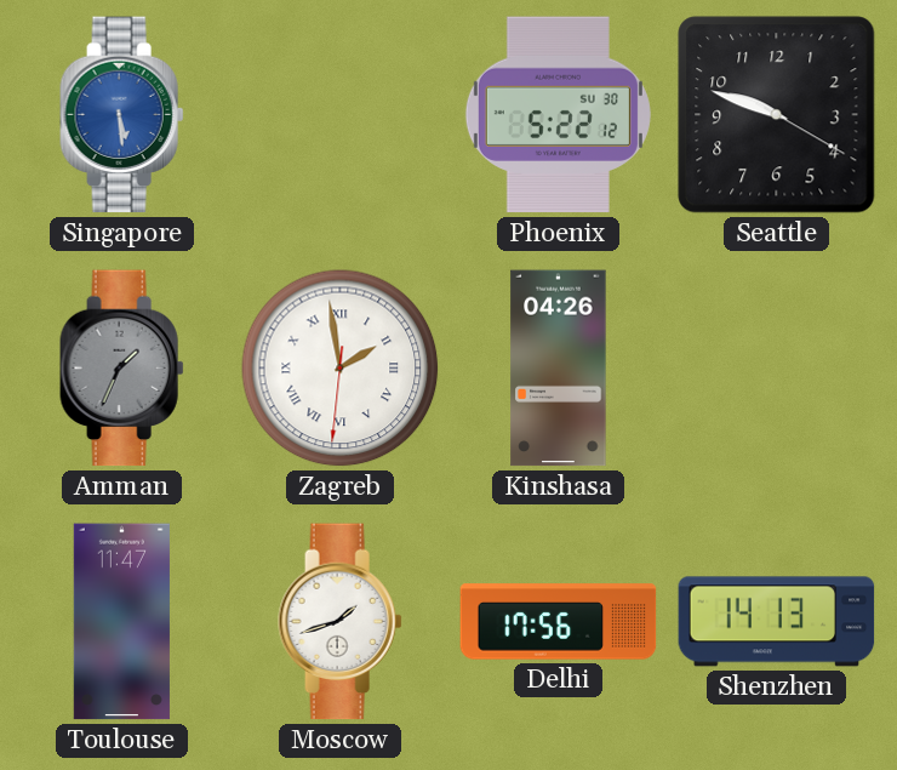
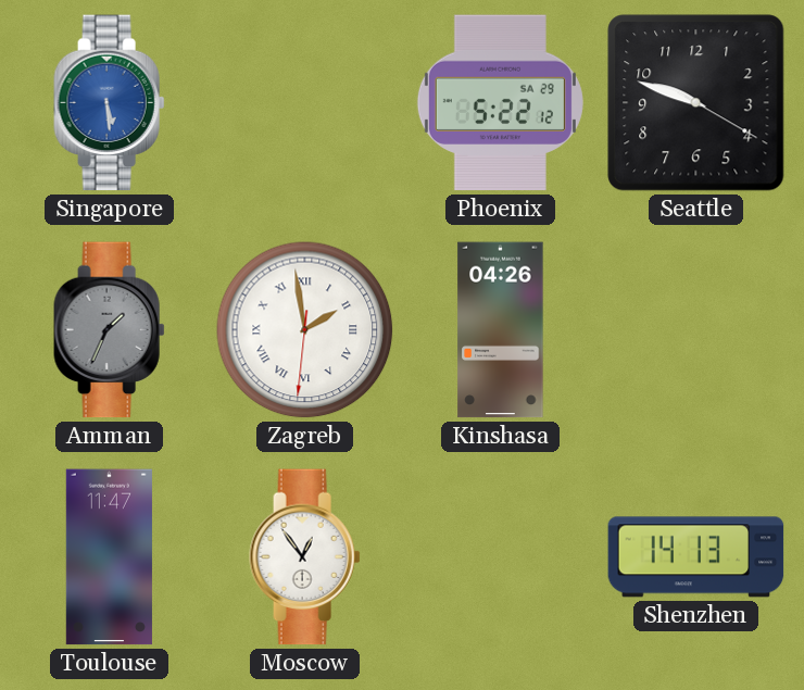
Phoenix date: SU 30 -> SA 29 (500, 103)
Moscow: 1:42 -> 12:54 (305, 557)
Delhi: 17:56 -> none (559, 622)
